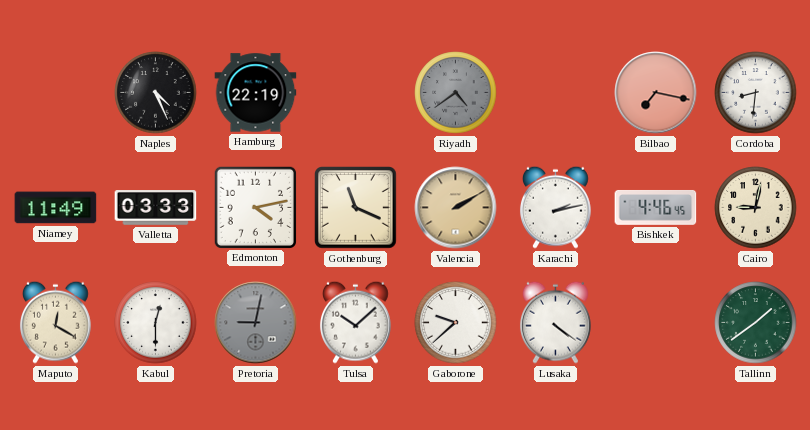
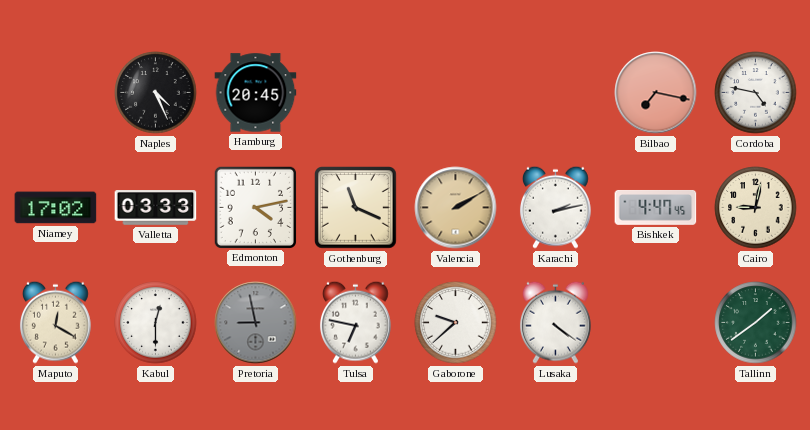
Hamburg: 22:19 -> 20:45 (256, 93)
Riyadh: 4:39 -> none (456, 93)
Cordoba: 8:31 -> 4:47 (756, 93)
Niamey: 11:49 -> 17:02 (56, 208)
Bishkek: 4:46 -> 4:47 (656, 207)
Pretoria: 9:02 -> 8:58 (256, 323)
Tulsa: 10:08 -> 6:47 (355, 322)
